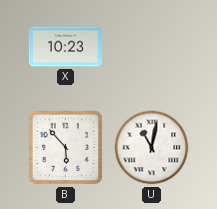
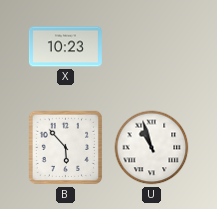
U: 11:02 -> 10:57 (152, 148)
